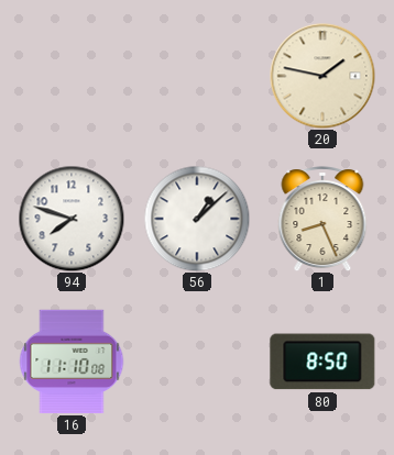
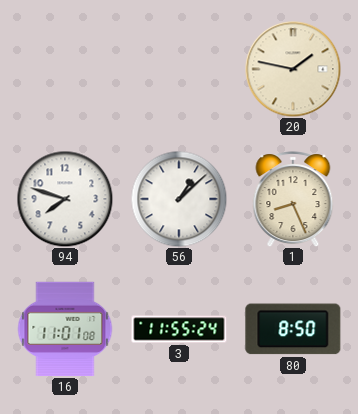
16: 11:10 -> 11:01 (65, 329)
3: none -> 11:55 (179, 329)
